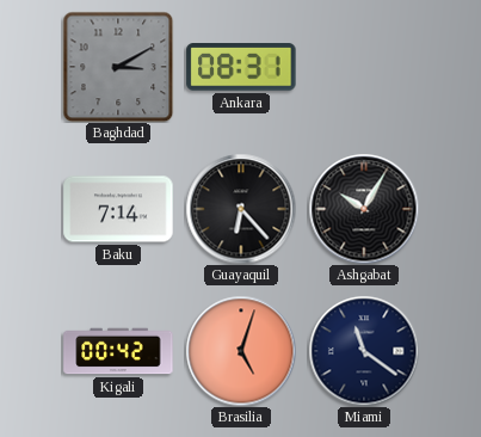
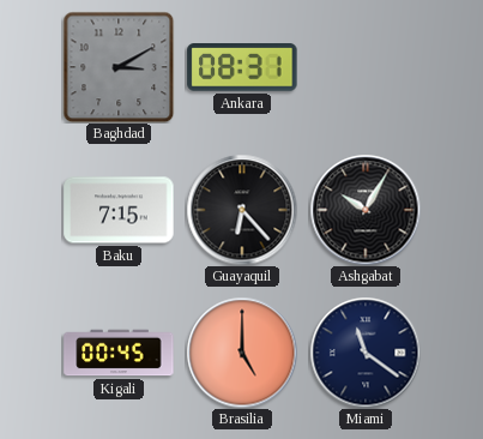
Baku: 7:14 -> 7:15 (119, 210)
Kigali: 00:42 -> 00:45 (119, 353)
Brasilia: 5:03 -> 5:00 (242, 353)
